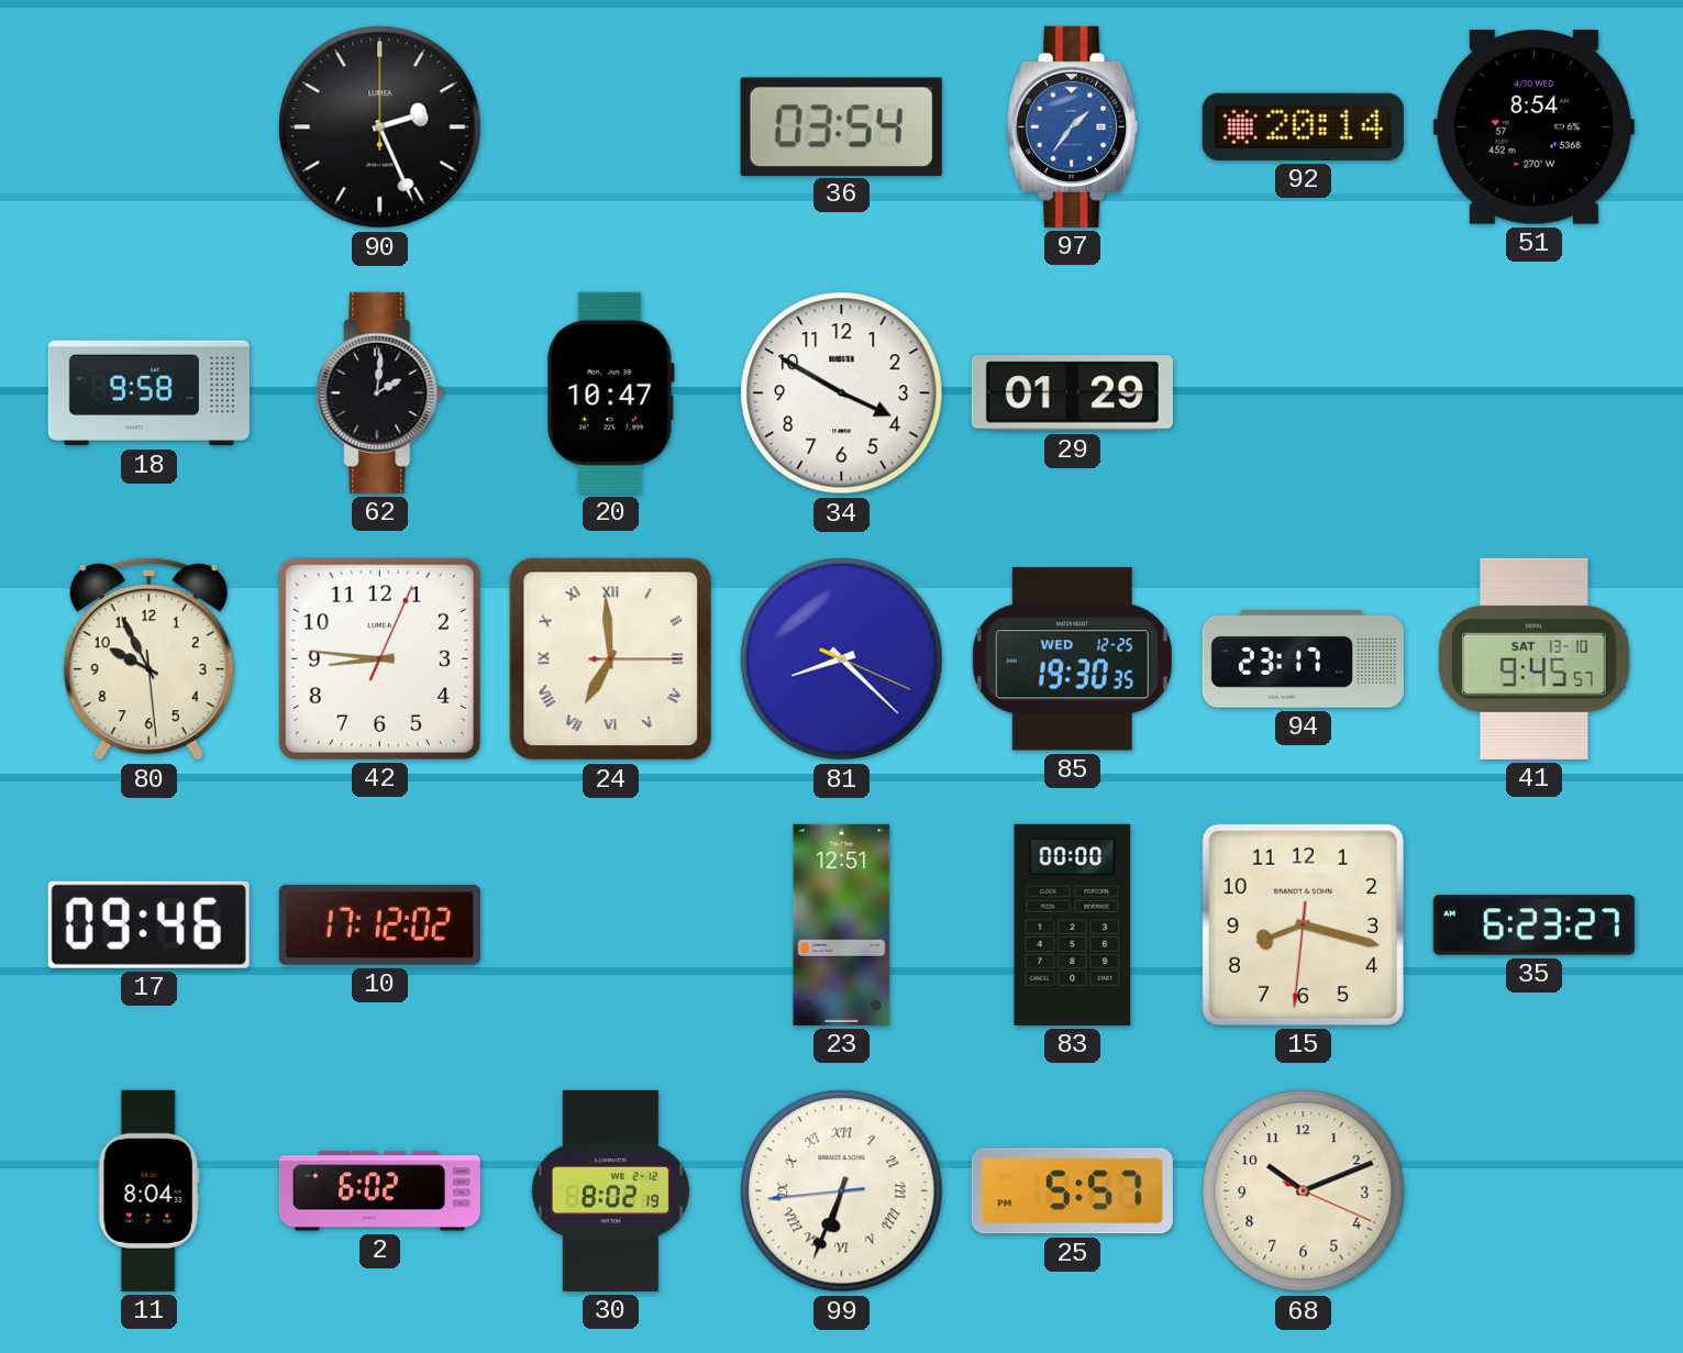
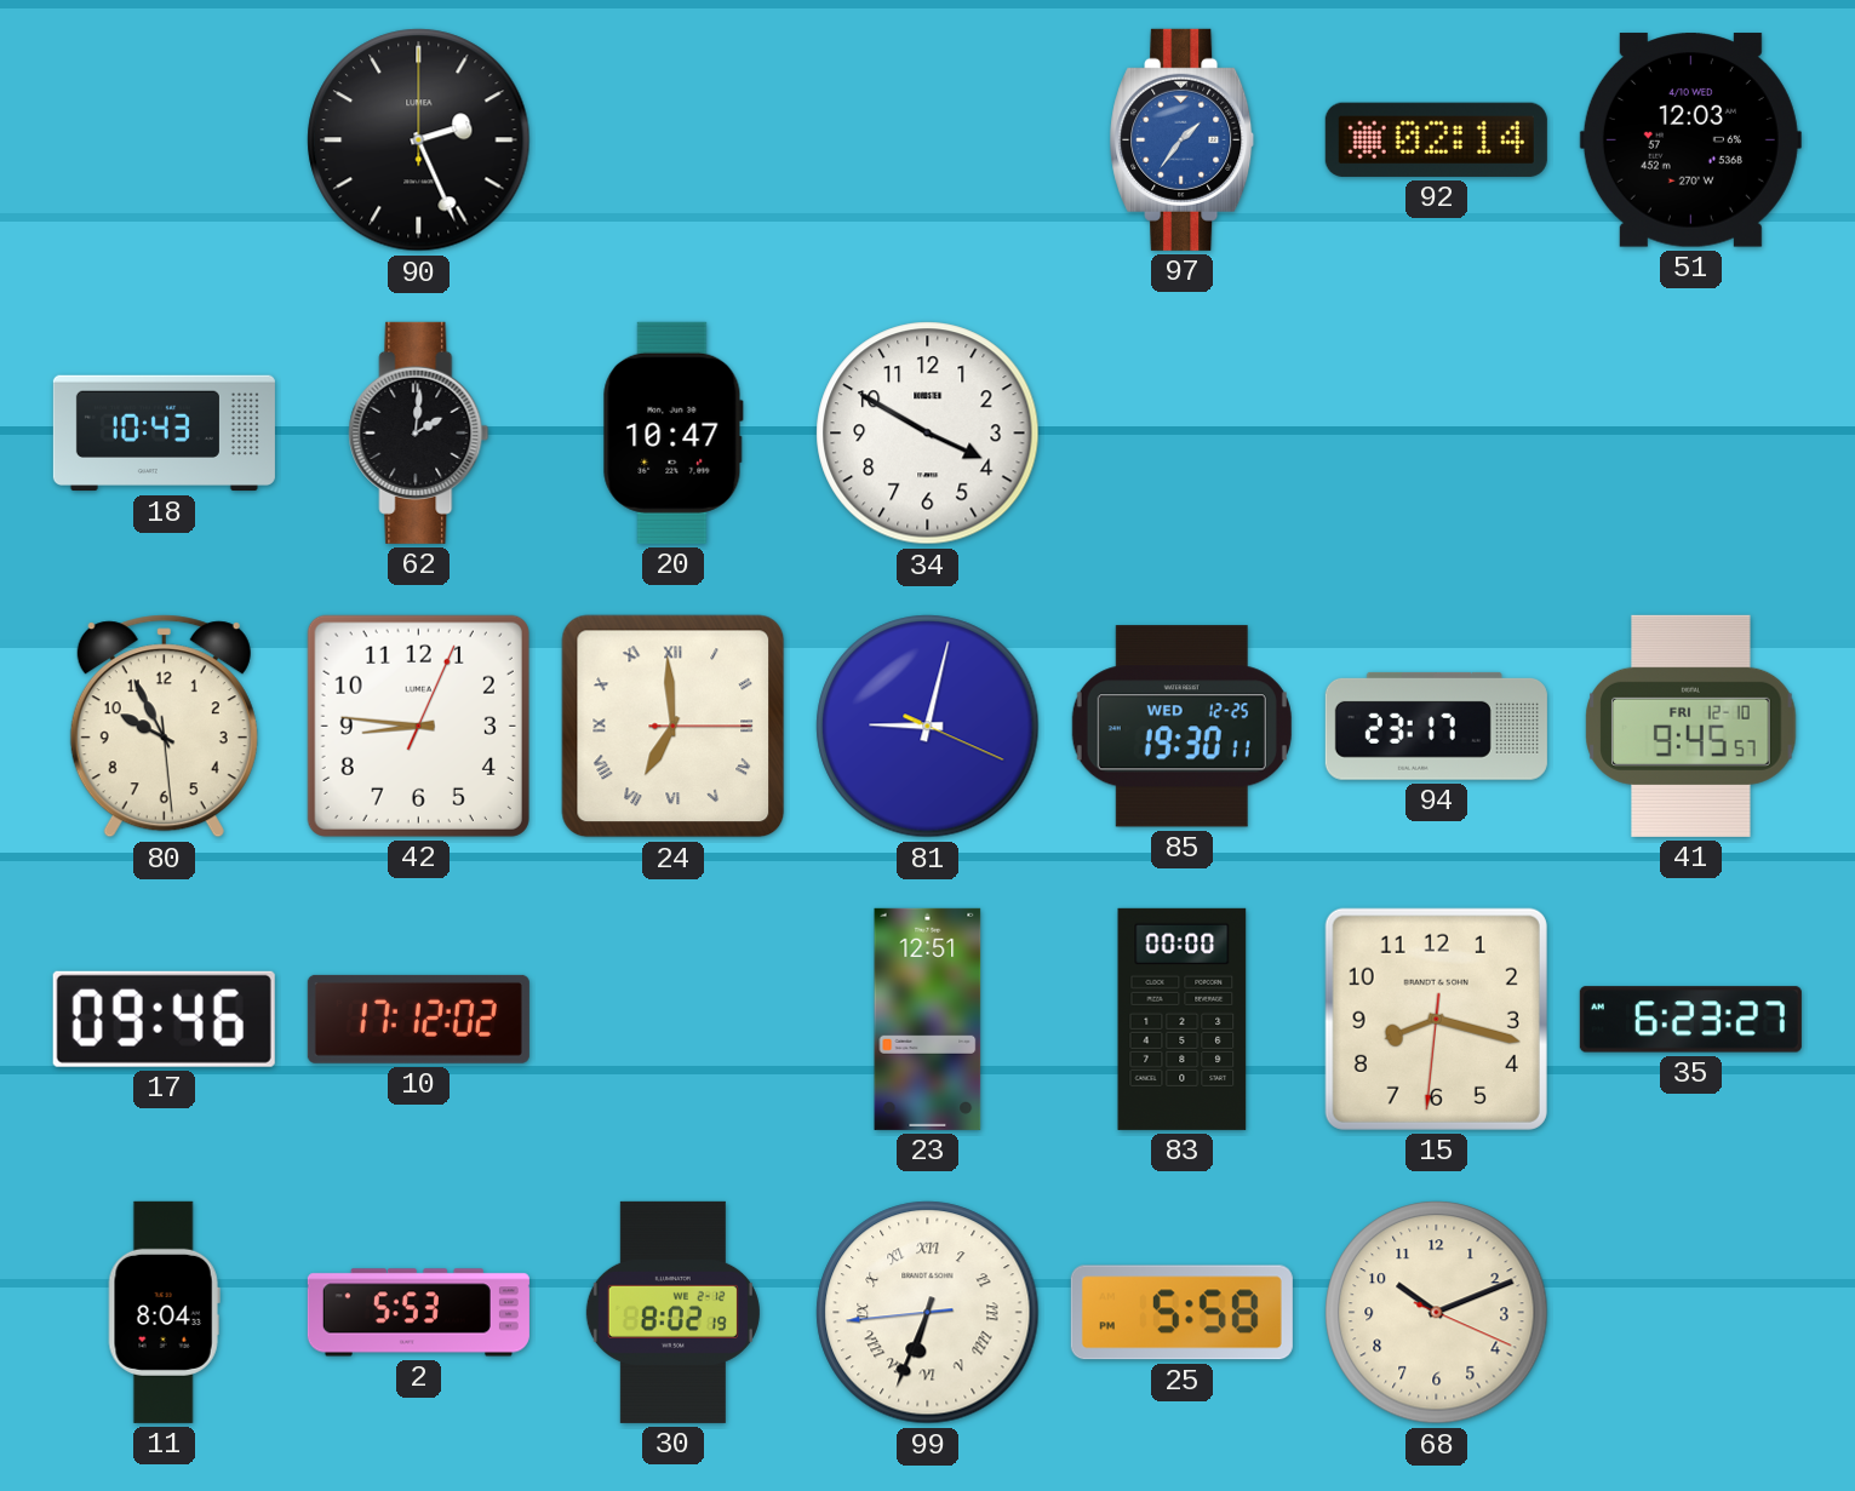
36: 03:54 -> none (841, 126)
92: 20:14 -> 02:14 (1436, 139)
51: 8:54 -> 12:03 (1690, 141)
18: 9:58 -> 10:43 (164, 434)
29: 01:29 -> none (1072, 393)
81: 8:22 -> 9:02 (928, 727)
85: 19:30:35 -> 19:30:11 (1181, 727)
41 date: SAT 13-10 -> FRI 12-10 (1691, 726)
2: 6:02 -> 5:53 (418, 1313)
25: 5:57 -> 5:58 (1181, 1313)
